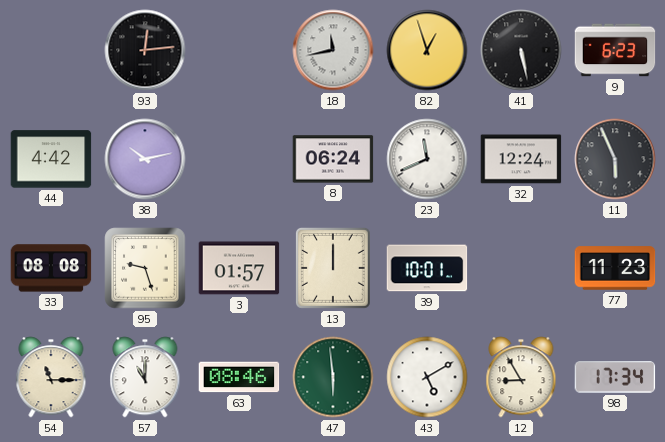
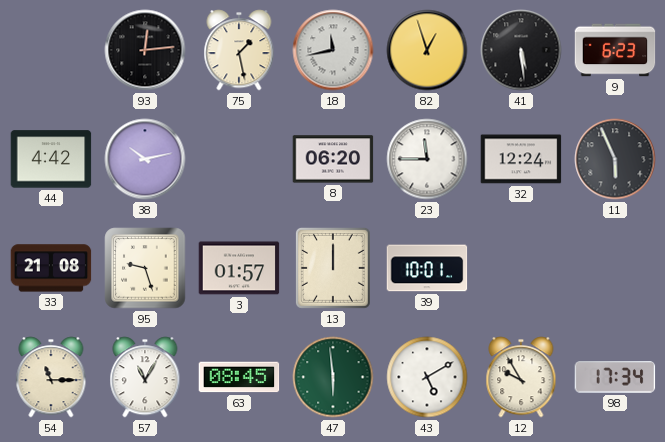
75: none -> 1:28 (239, 50)
41: 5:28 -> 5:29 (521, 50)
8: 06:24 -> 06:20 (333, 159)
23: 11:41 -> 11:45 (427, 159)
33: 08:08 -> 21:08 (51, 268)
77: 11:23 -> none (615, 268)
57: 11:00 -> 11:05 (145, 377)
63: 08:46 -> 08:45 (239, 377)
12: 8:55 -> 9:55 (521, 377)
